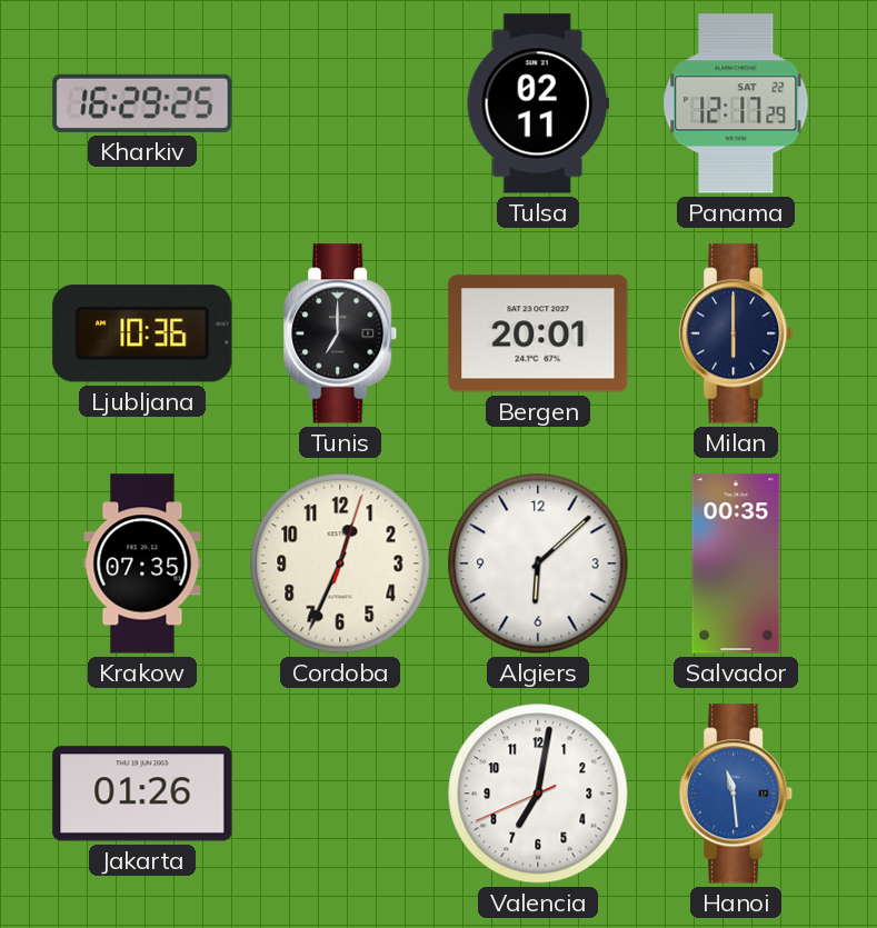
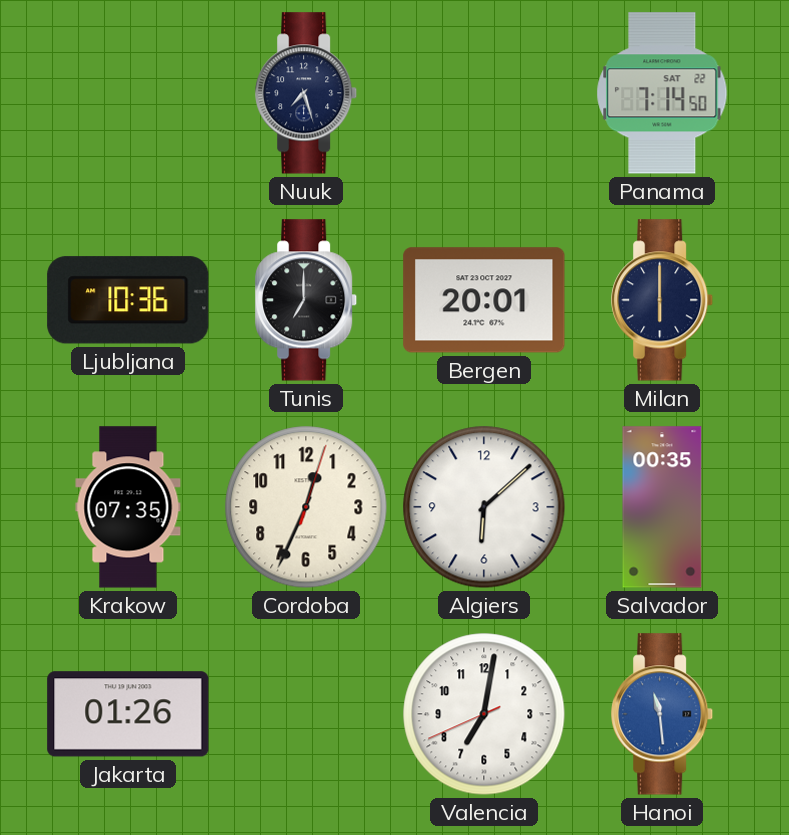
Kharkiv: 16:29 -> none (142, 103)
Nuuk: none -> 7:27 (307, 93)
Tulsa: 02:11 -> none (538, 103)
Panama: 12:17 -> 7:14 (662, 93)
